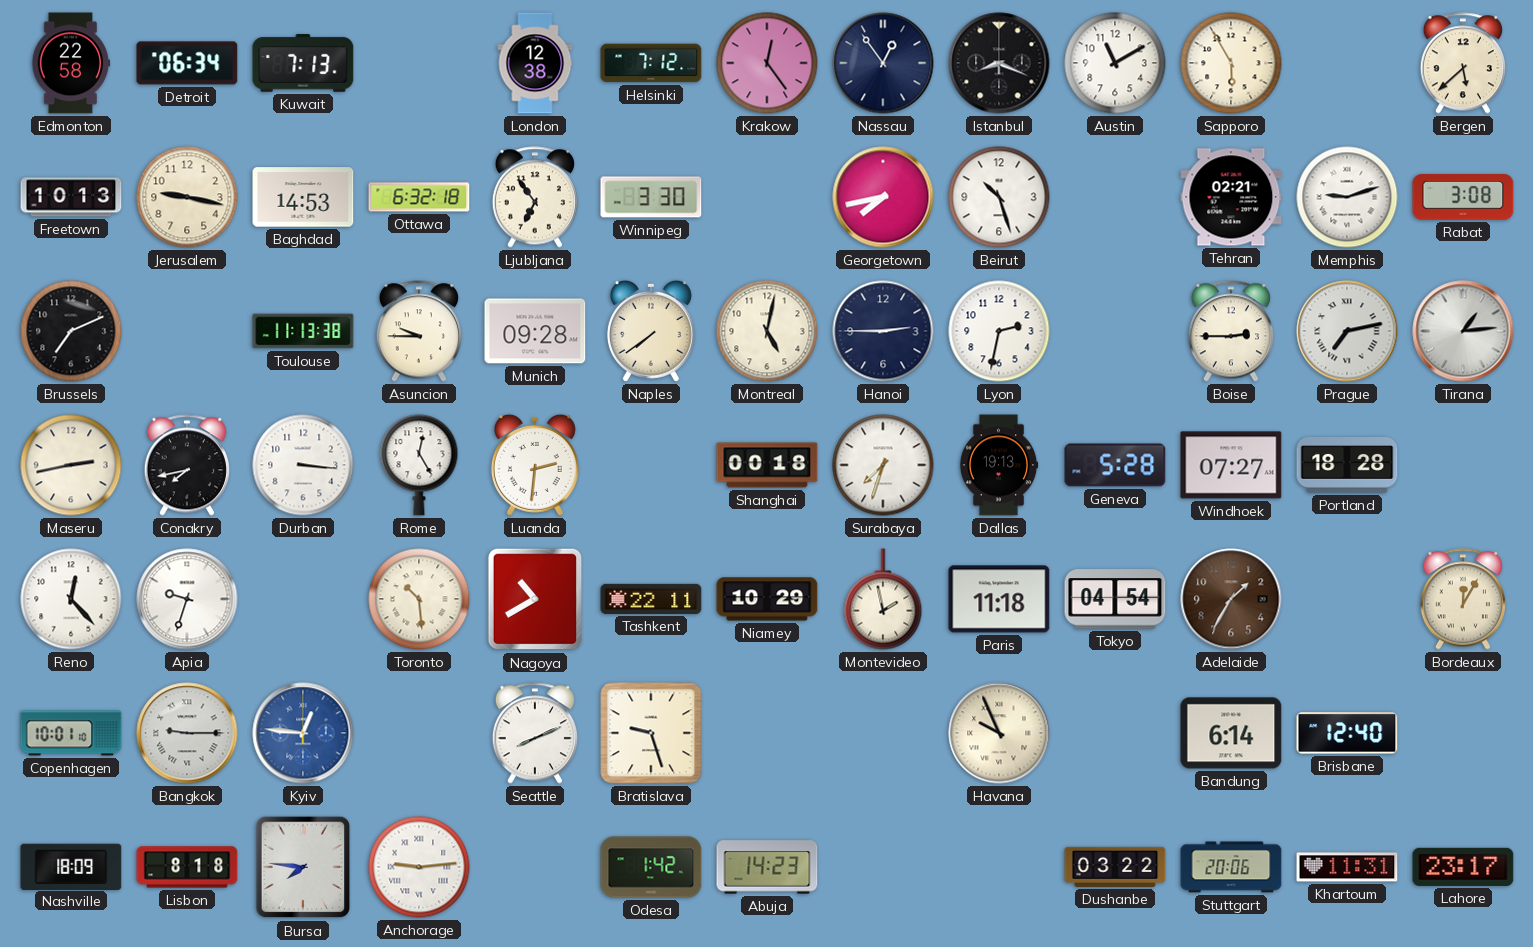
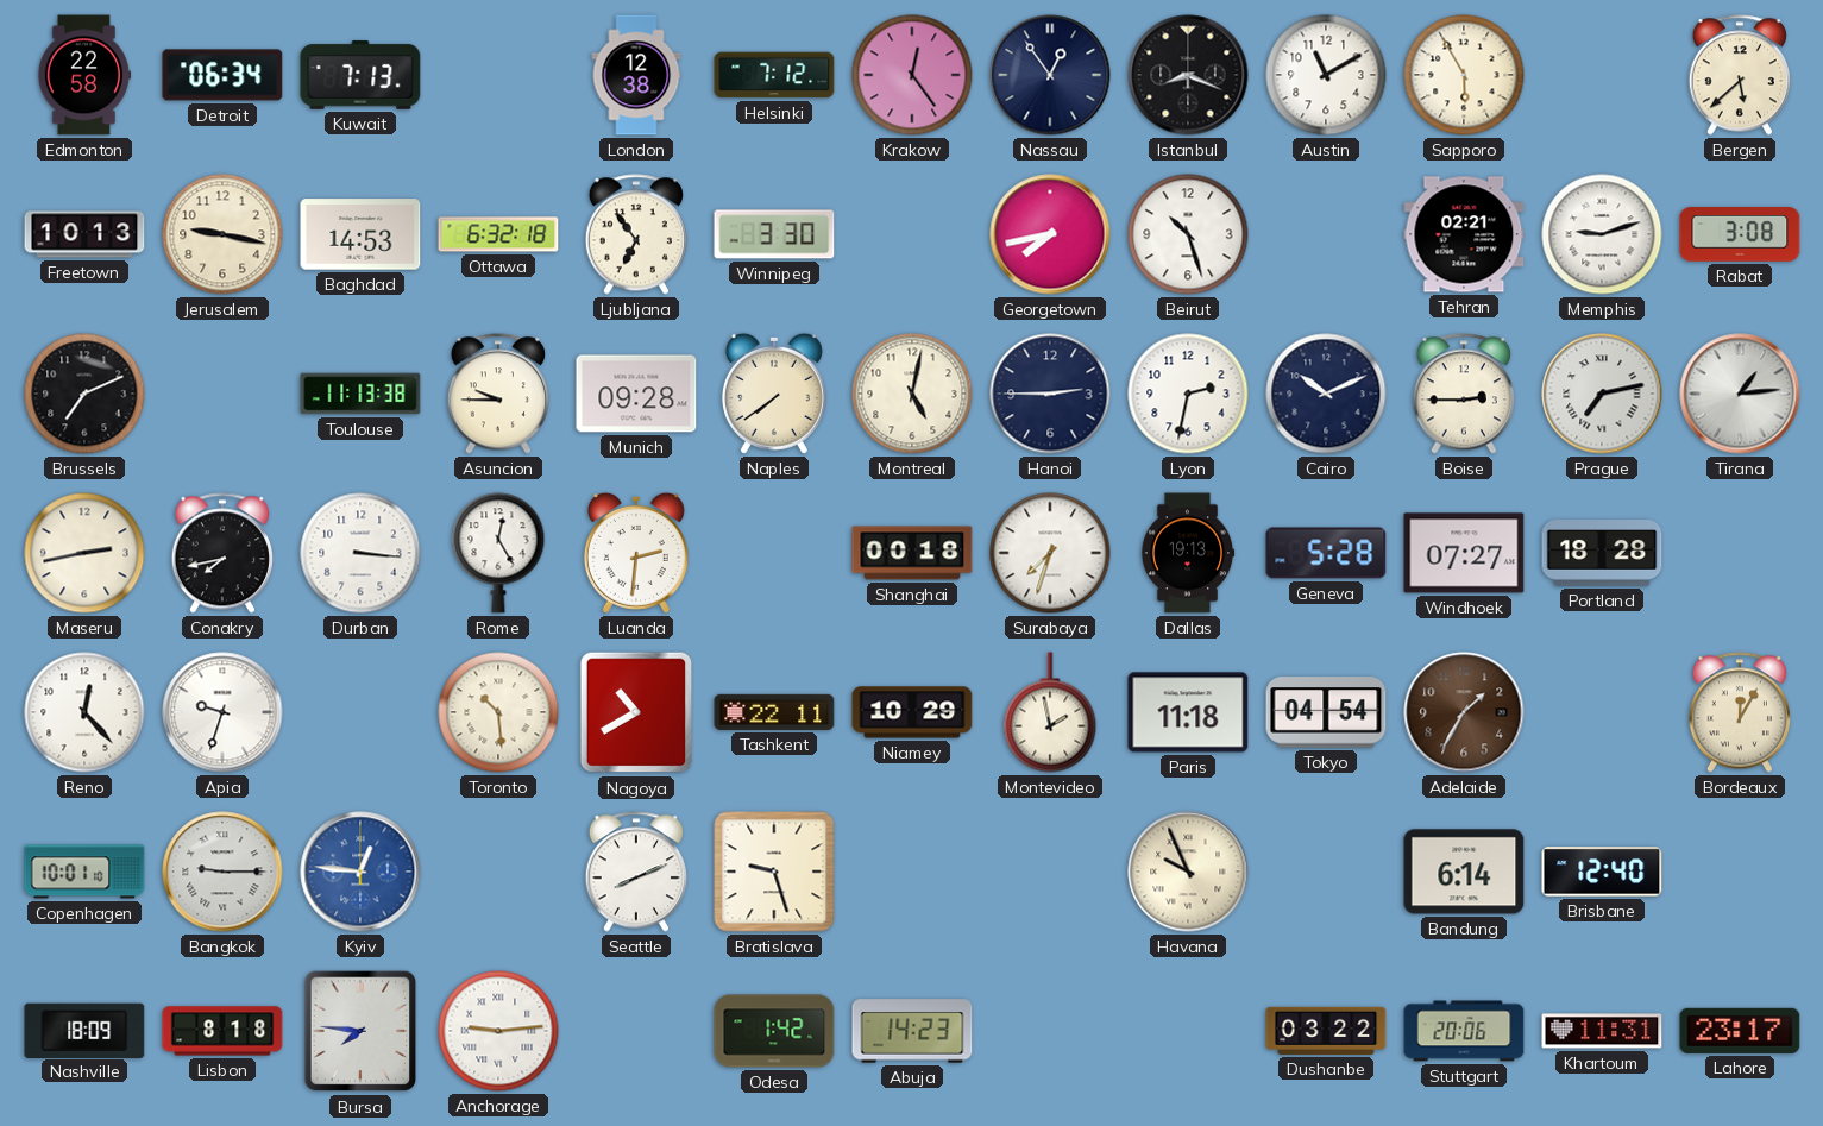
Cairo: none -> 10:11 (1326, 394)
